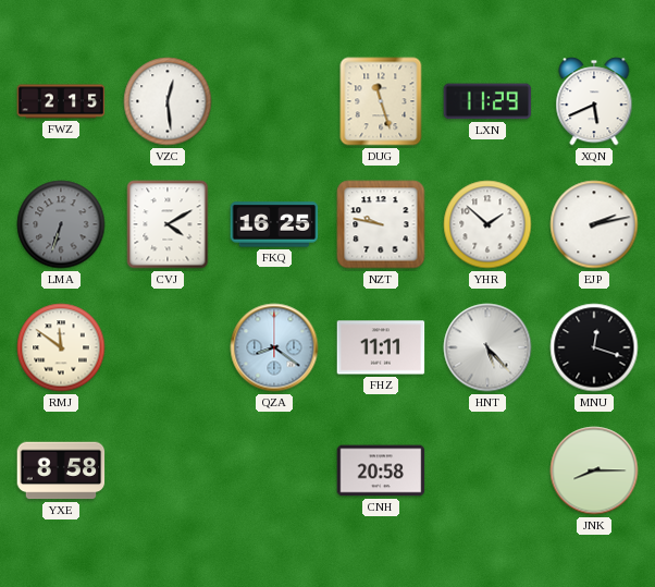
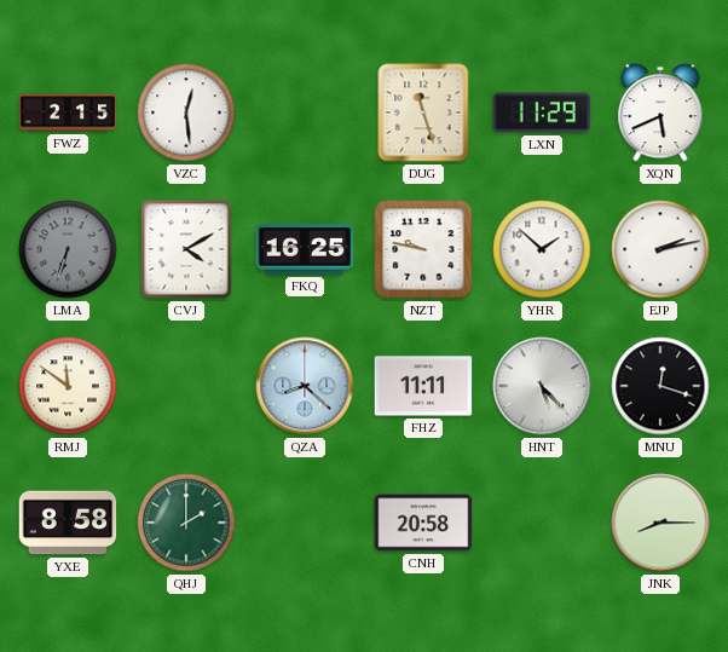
QZA: 8:21 -> 8:22 (305, 386)
QHJ: none -> 2:00 (186, 523)
